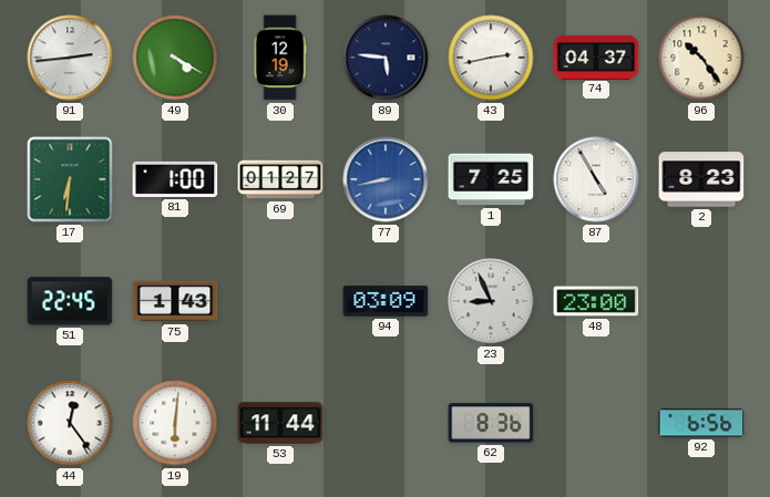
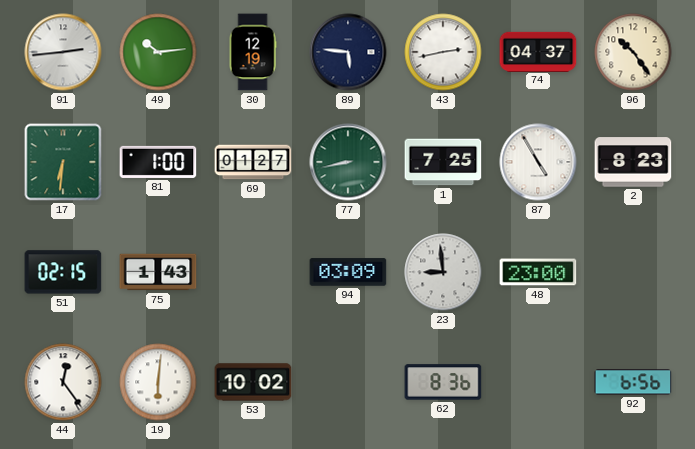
49: 4:20 -> 10:14 (158, 52)
77 dial: blue -> green (348, 162)
51: 22:45 -> 02:15 (63, 272)
23: 8:56 -> 8:59 (443, 272)
53: 11:44 -> 10:02 (253, 382)
